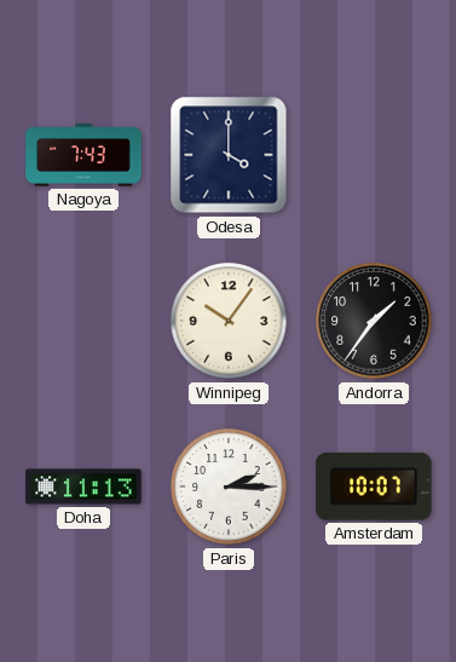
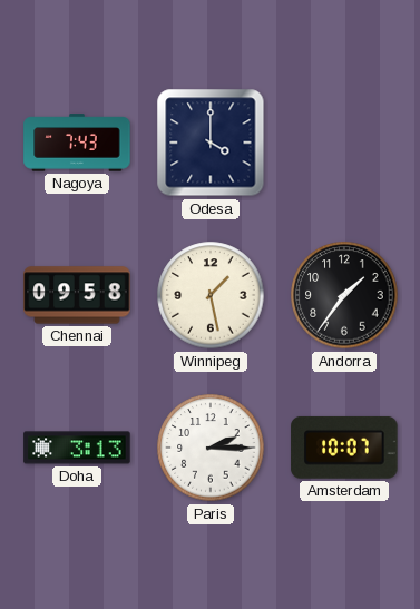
Chennai: none -> 09:58 (77, 295)
Winnipeg: 10:06 -> 1:28 (211, 295)
Doha: 11:13 -> 3:13 (77, 448)
